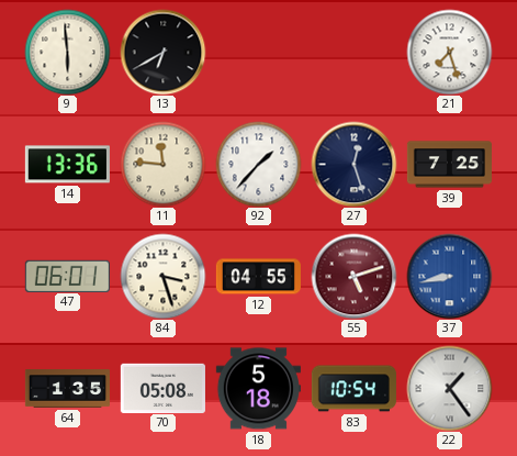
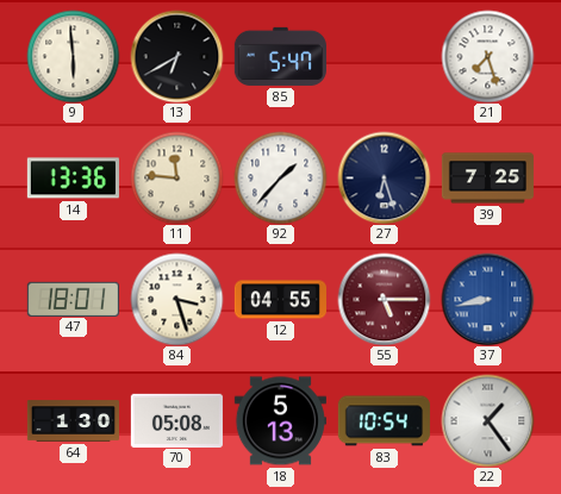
85: none -> 5:47 (280, 56)
27: 12:27 -> 6:27 (384, 177)
47: 06:01 -> 18:01 (73, 299)
55: 5:12 -> 5:15 (384, 299)
64: 1:35 -> 1:30 (73, 421)
18: 5:18 -> 5:13 (280, 421)
